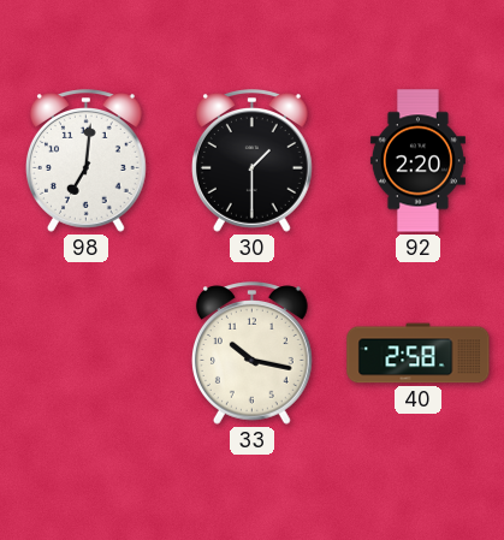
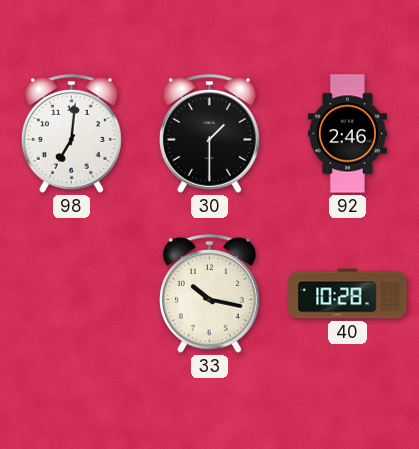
92: 2:20 -> 2:46 (347, 134)
40: 2:58 -> 10:28 (348, 294)
